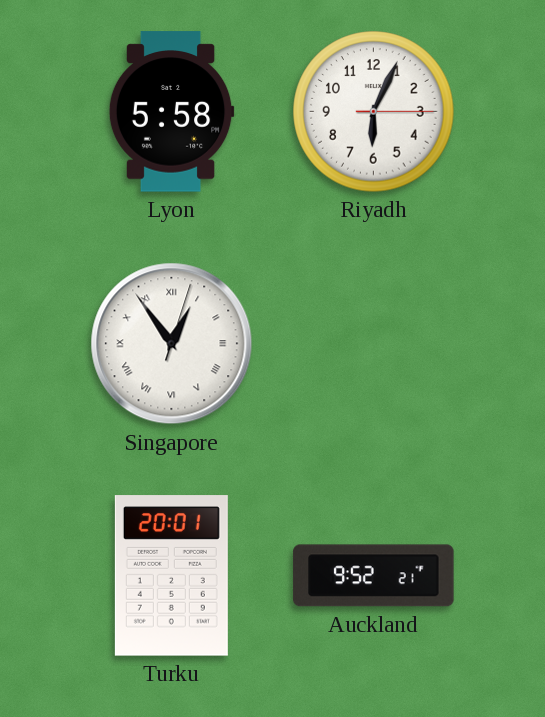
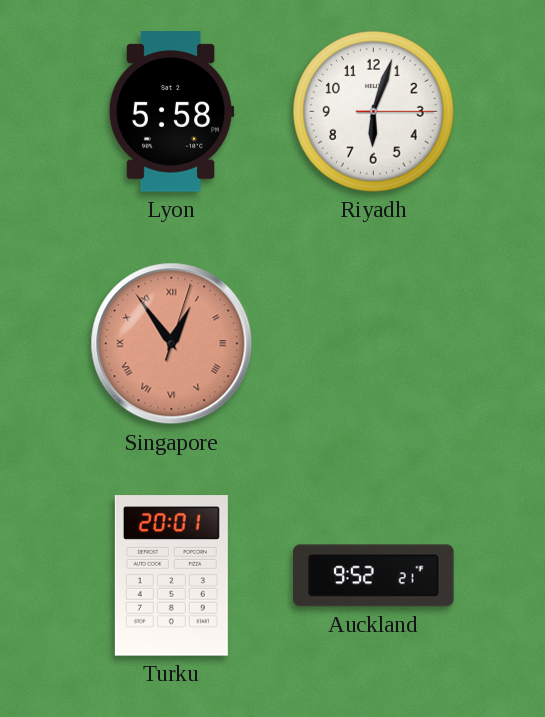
Riyadh: 6:04 -> 6:03 (374, 112)
Singapore dial: white -> salmon (172, 344)
